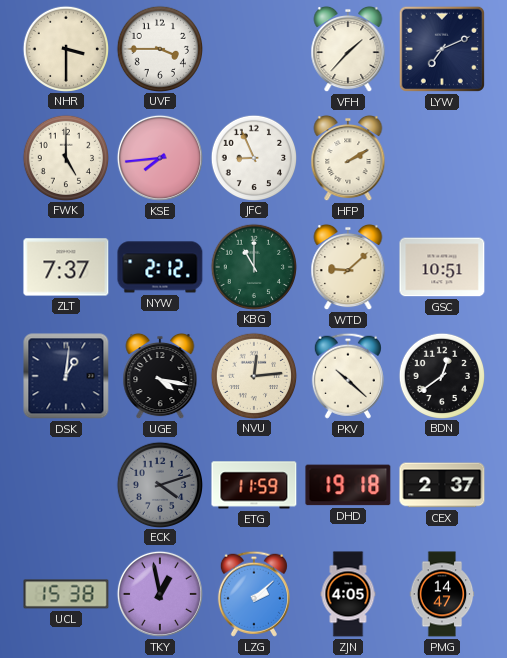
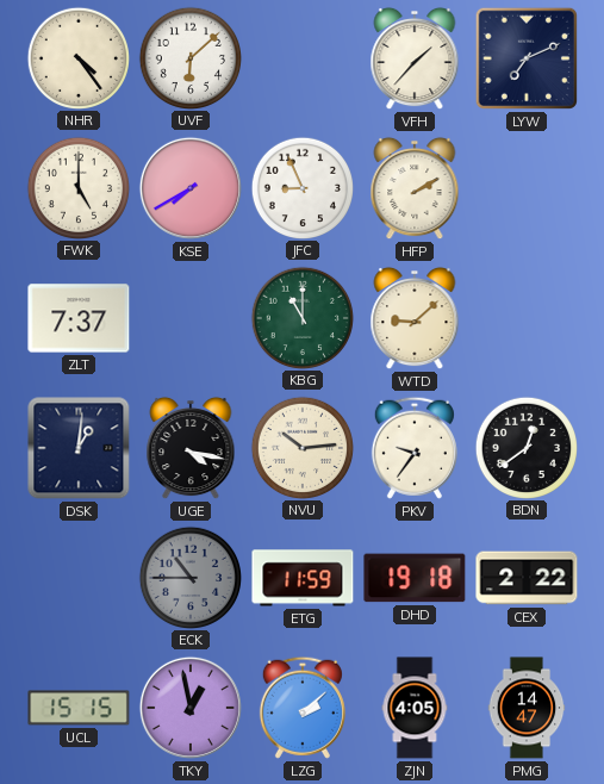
NHR: 3:30 -> 4:24 (77, 57)
UVF: 3:45 -> 6:08 (189, 57)
KSE: 7:44 -> 7:40 (191, 188)
NYW: 2:12 -> none (160, 267)
GSC: 10:51 -> none (442, 267)
NVU: 12:14 -> 10:14 (301, 447)
PKV: 10:22 -> 9:36 (415, 448)
ECK: 4:12 -> 10:45 (189, 577)
CEX: 2:37 -> 2:22 (527, 578)
UCL: 15:38 -> 15:15 (79, 708)
